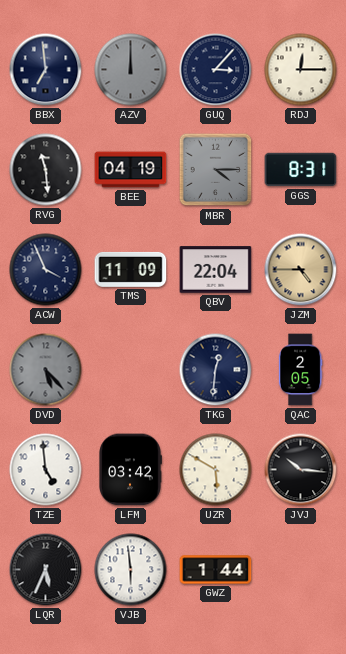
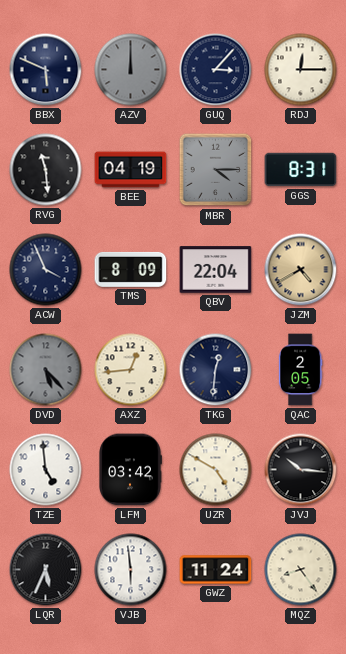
BBX: 6:59 -> 5:49 (46, 70)
TMS: 11:09 -> 8:09 (131, 269)
JZM: 4:45 -> 4:40 (301, 270)
AXZ: none -> 12:44 (131, 370)
UZR: 5:50 -> 4:50 (216, 470)
GWZ: 1:44 -> 11:24 (216, 570)
MQZ: none -> 8:24 (301, 570)
